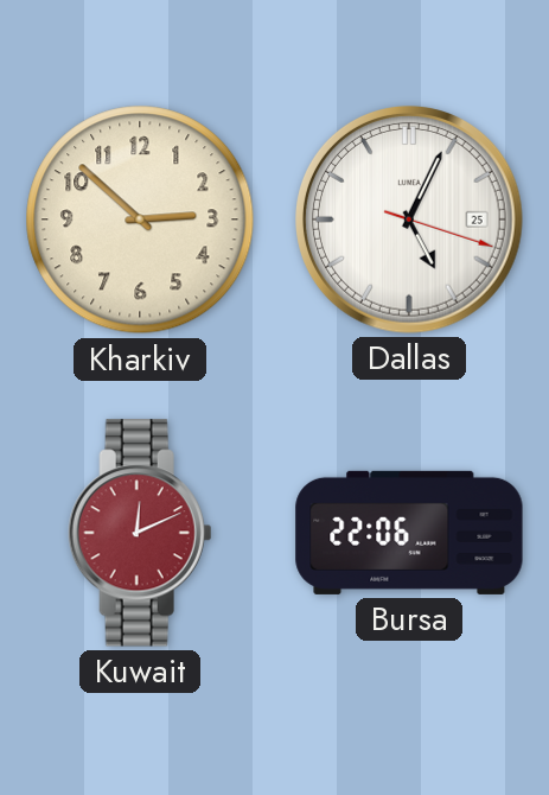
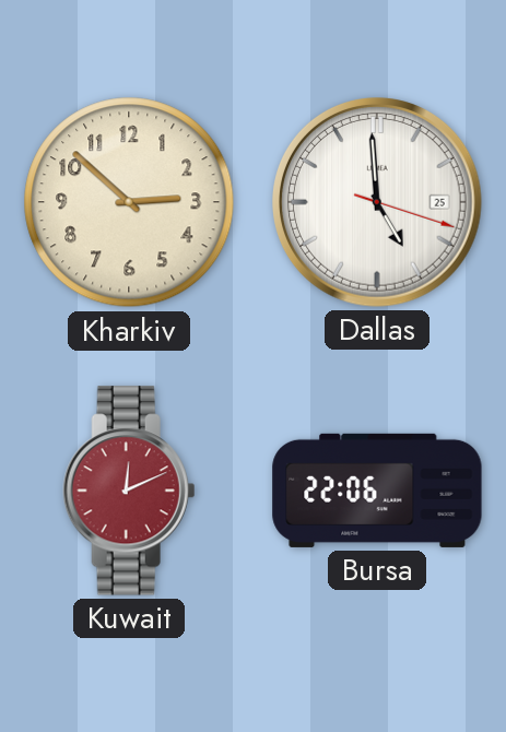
Dallas: 5:04 -> 4:59 (378, 203)
